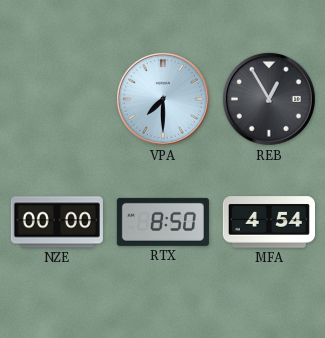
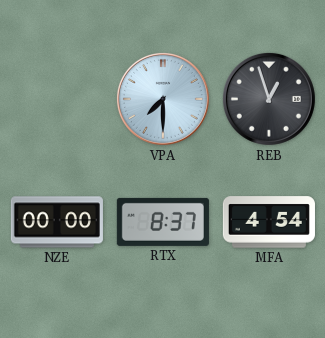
REB: 12:55 -> 12:57 (269, 99)
RTX: 8:50 -> 8:37 (163, 222)
